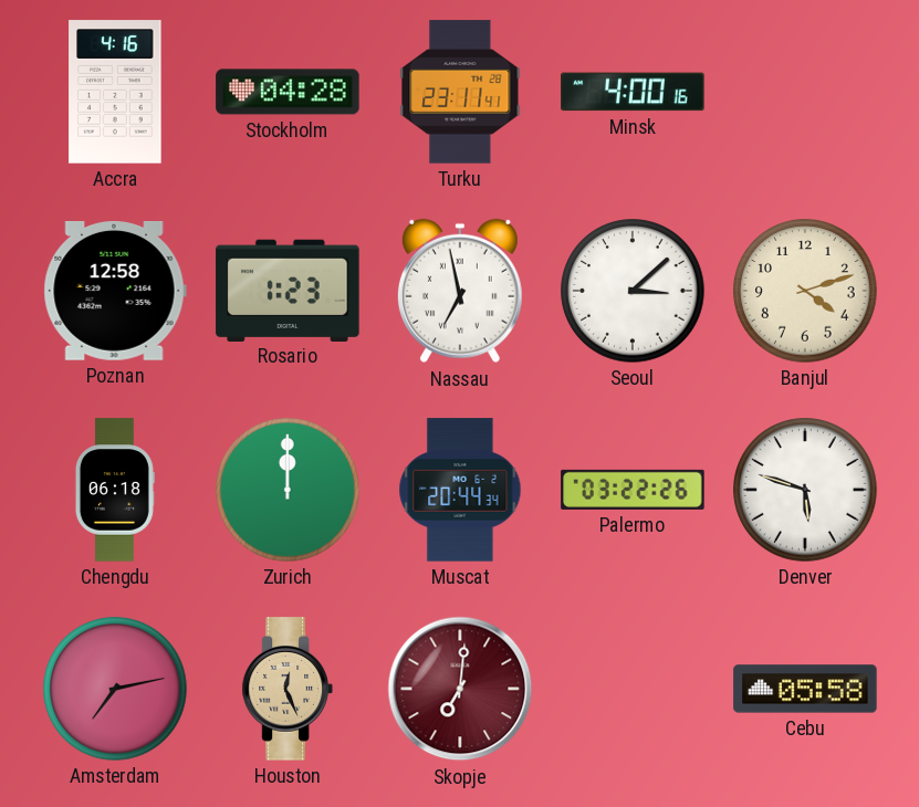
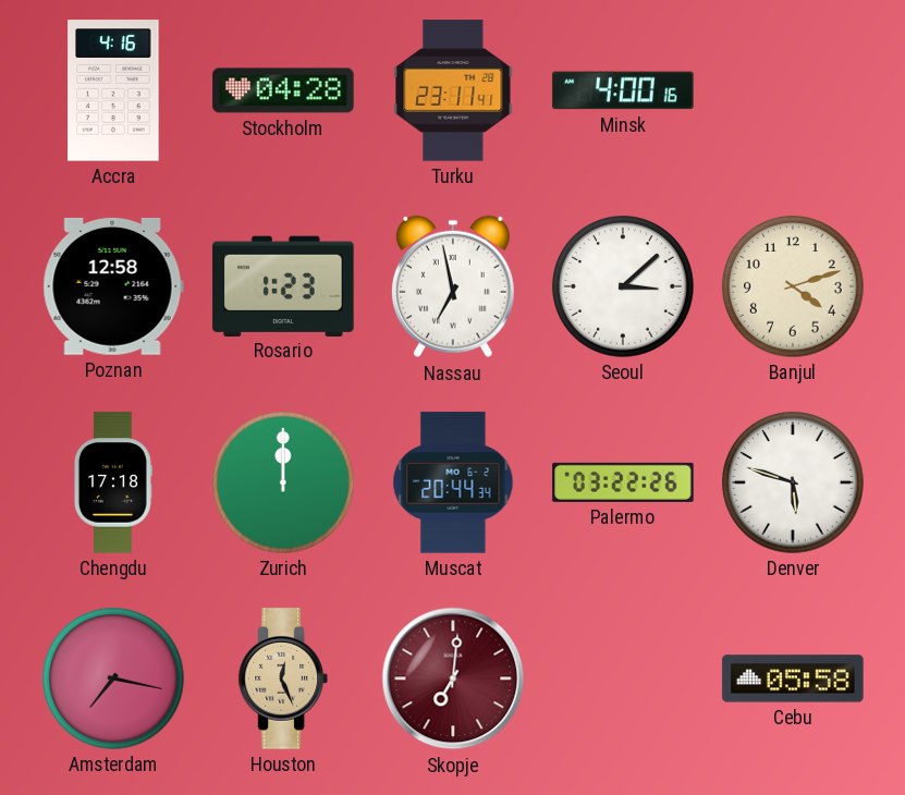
Chengdu: 06:18 -> 17:18 (112, 482)
Amsterdam: 7:13 -> 7:17 (113, 678)
